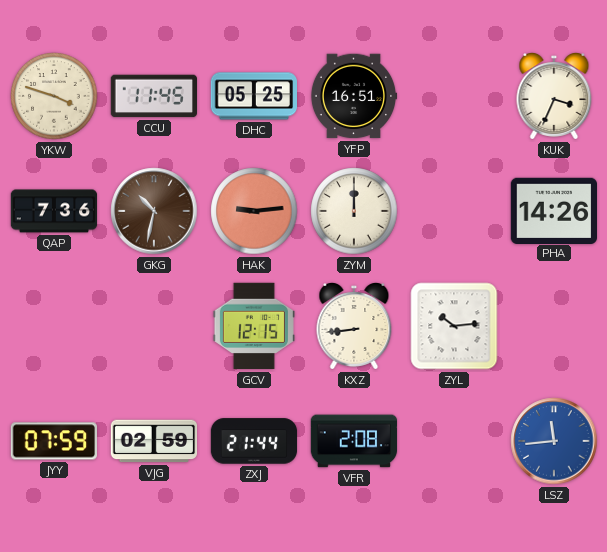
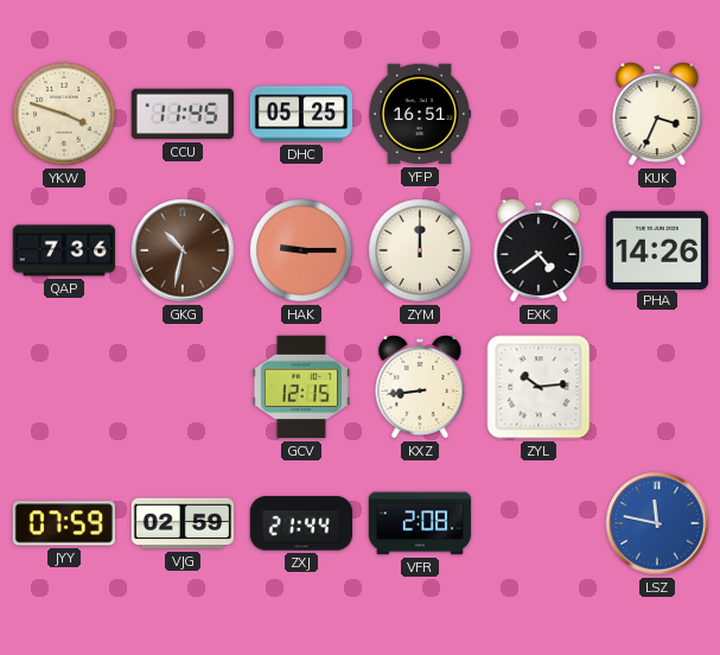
HAK: 9:14 -> 9:15 (301, 250)
EXK: none -> 4:39 (539, 252)
LSZ: 11:44 -> 11:47 (657, 523)
